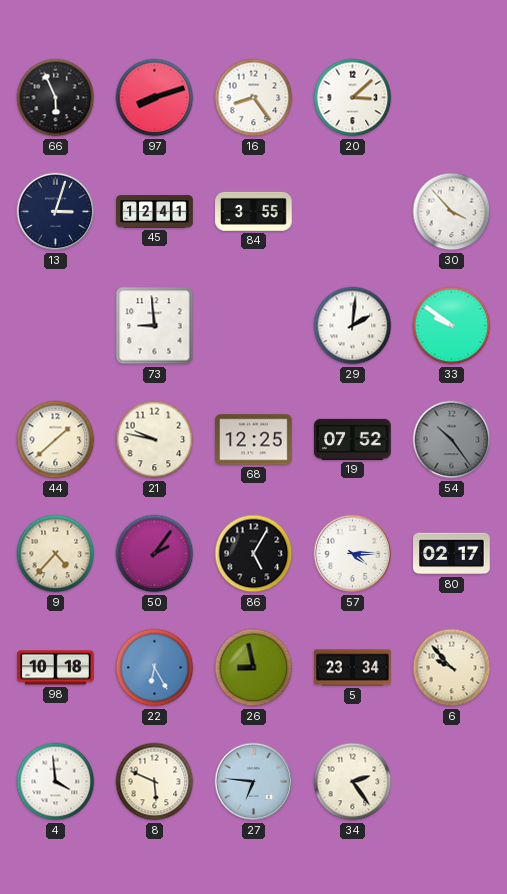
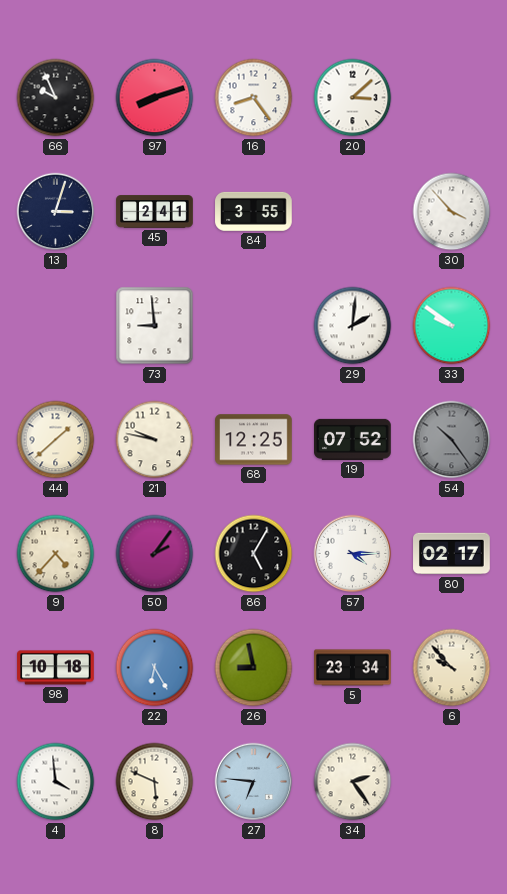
66: 5:56 -> 9:56 (56, 98)
45: 12:41 -> 2:41 (155, 212)
